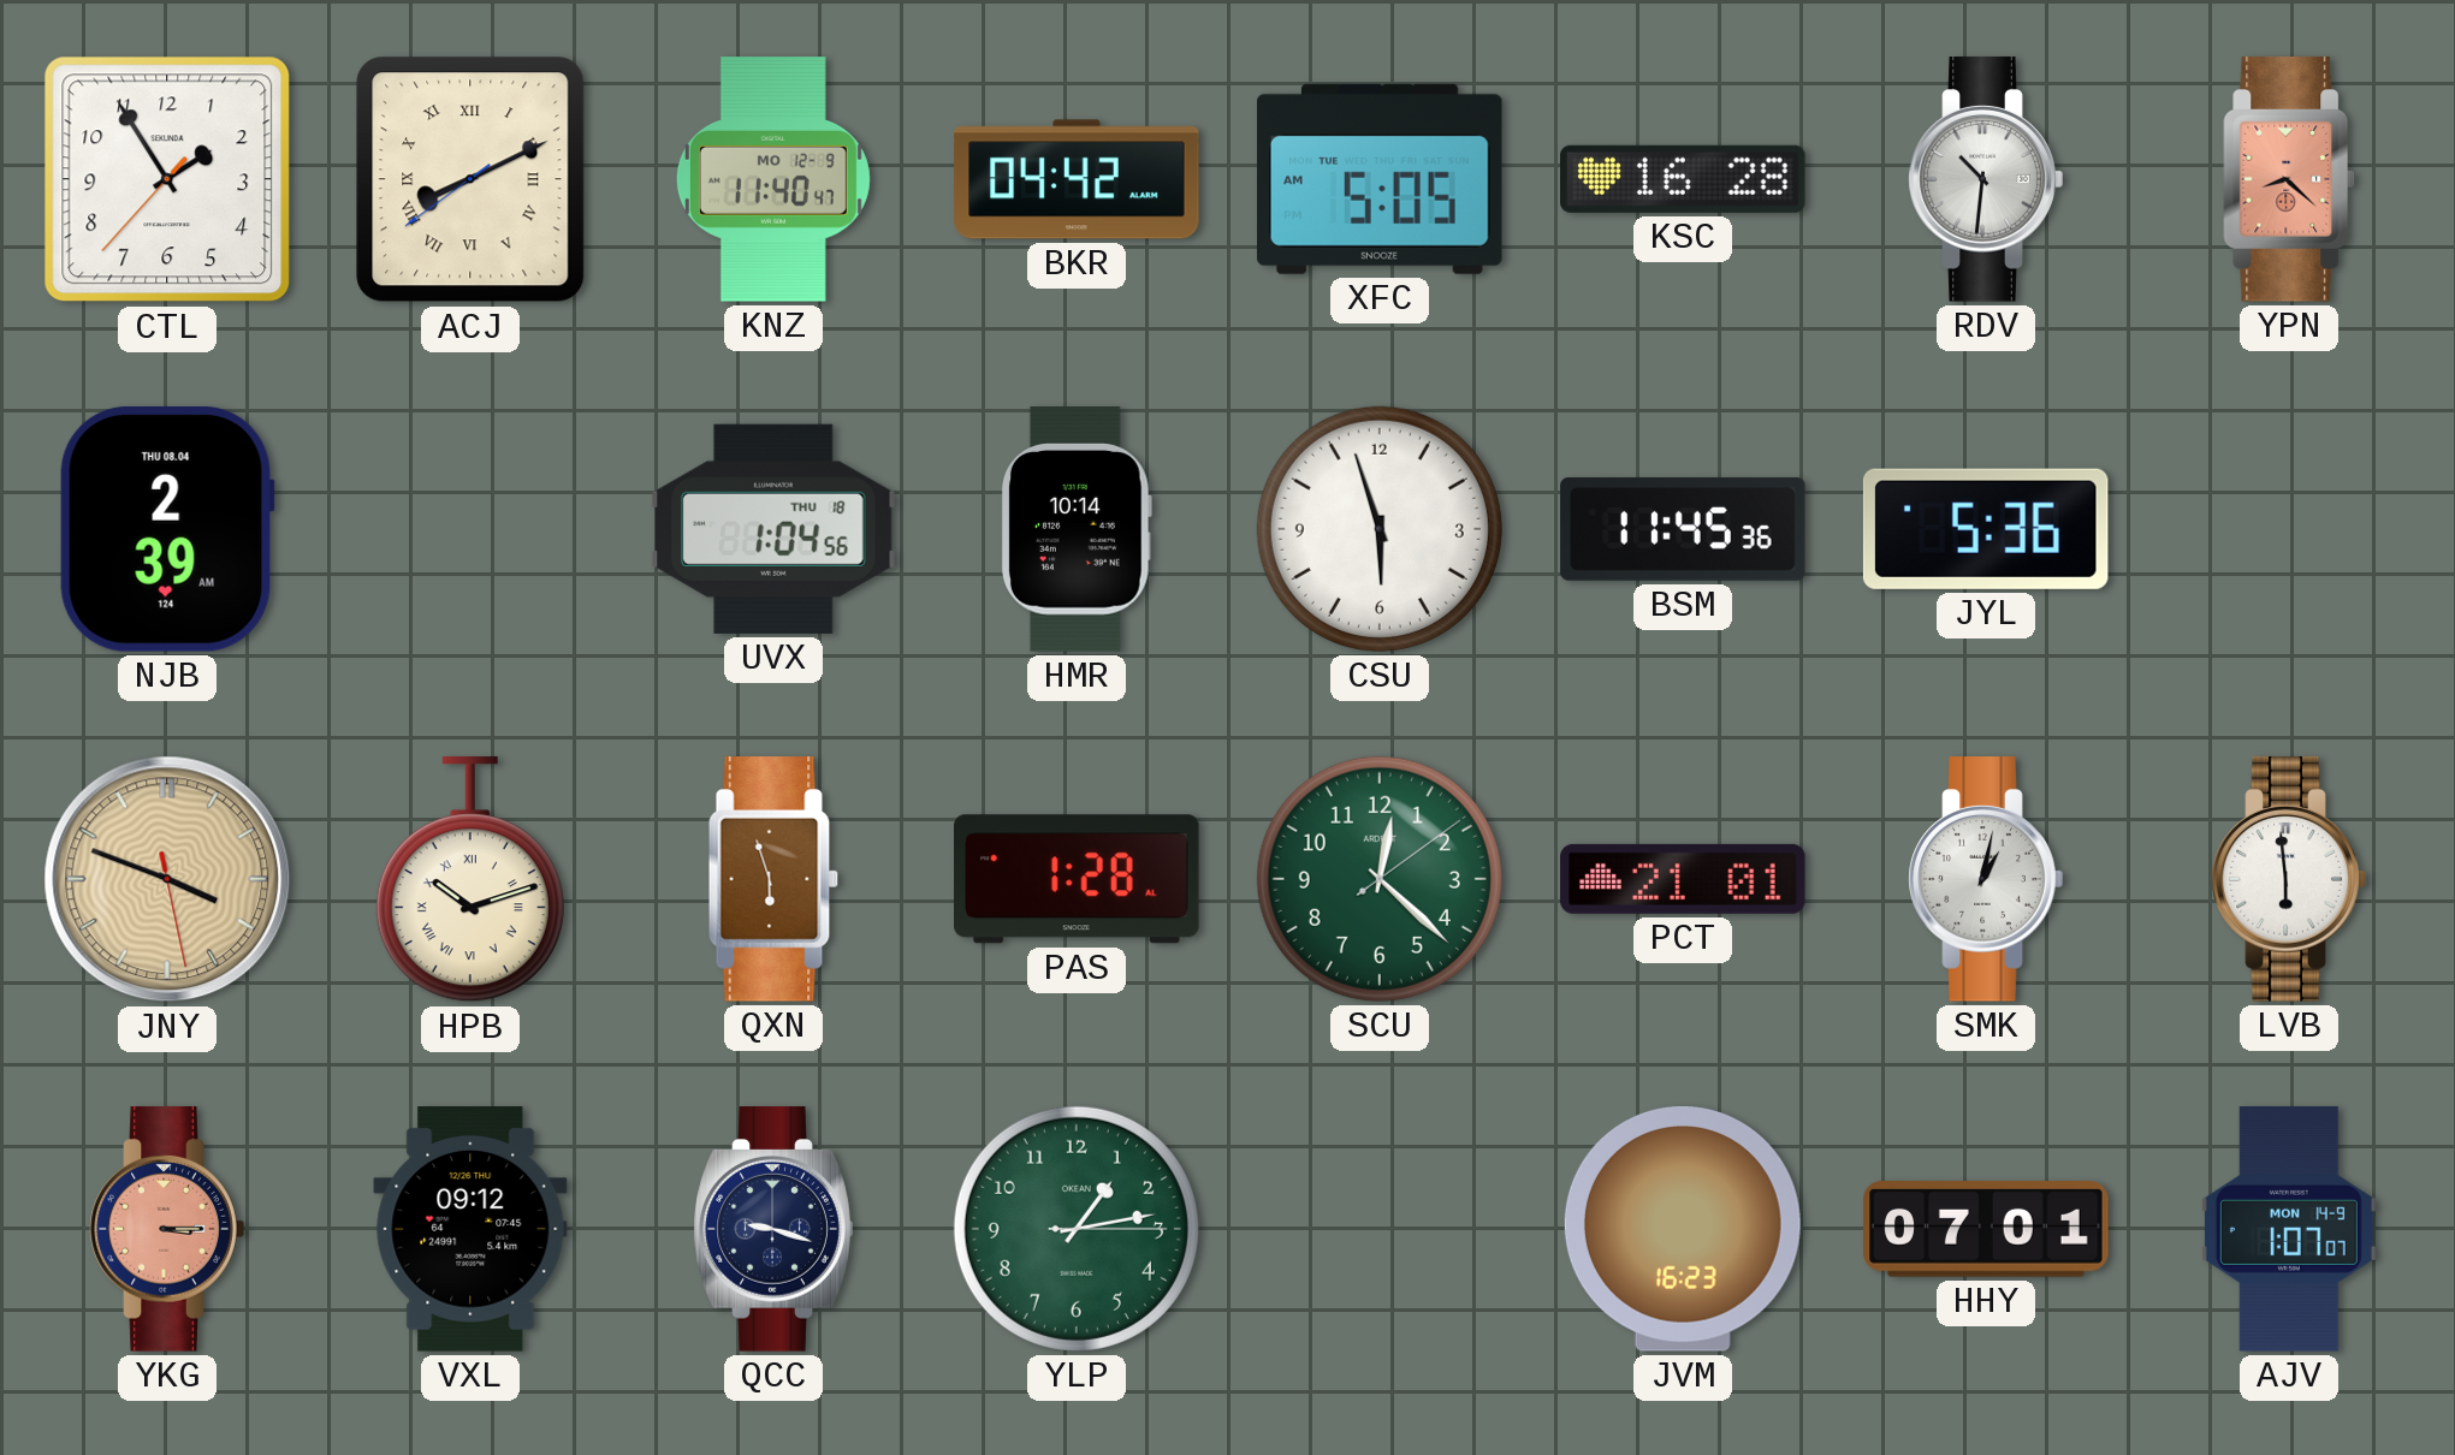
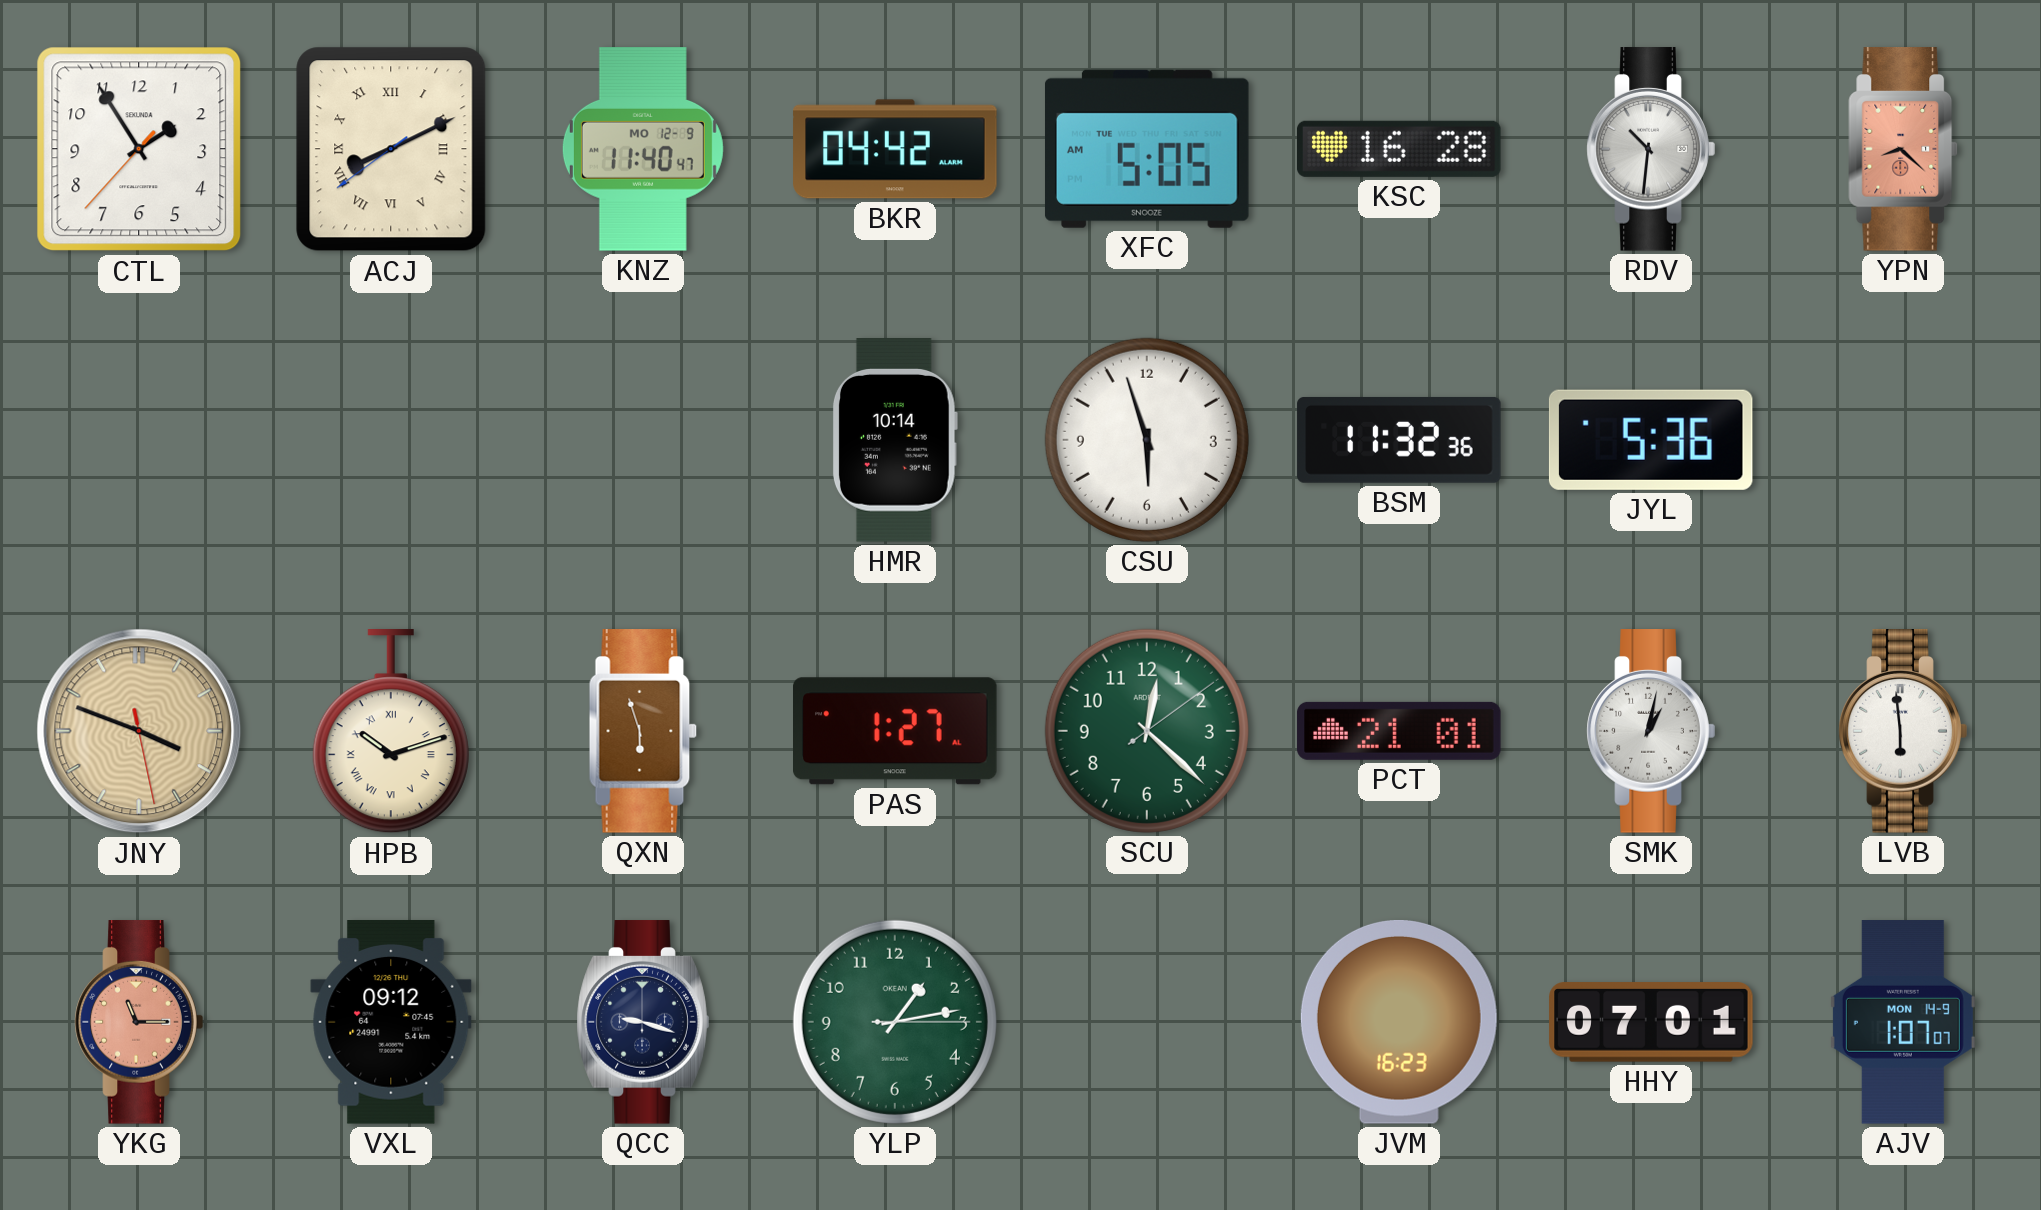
NJB: 2:39 -> none (167, 529)
UVX: 1:04 -> none (775, 529)
BSM: 11:45 -> 11:32 (1399, 440)
PAS: 1:28 -> 1:27 (896, 731)
YKG: 3:15 -> 11:15 (139, 1022)
